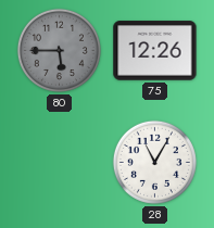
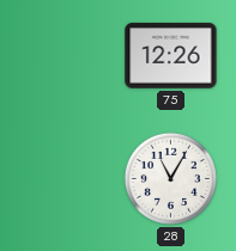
80: 5:45 -> none (59, 50)
